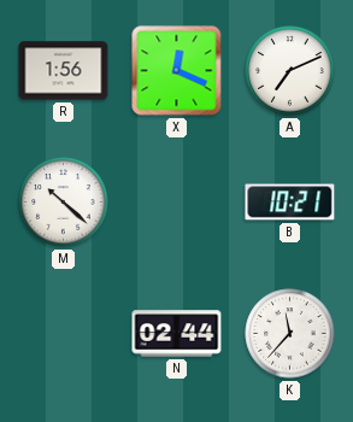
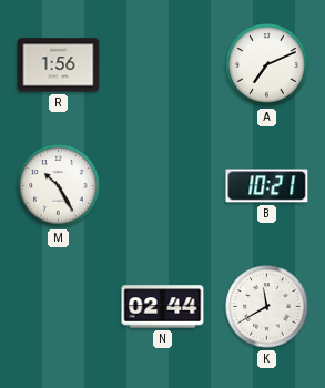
X: 12:19 -> none (177, 71)
M: 10:22 -> 10:25 (59, 186)
K: 11:37 -> 11:40 (267, 307)
